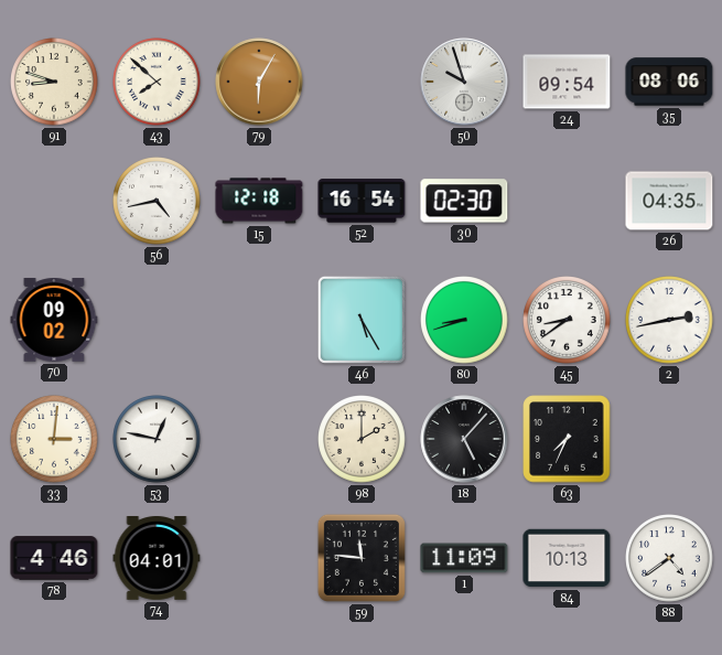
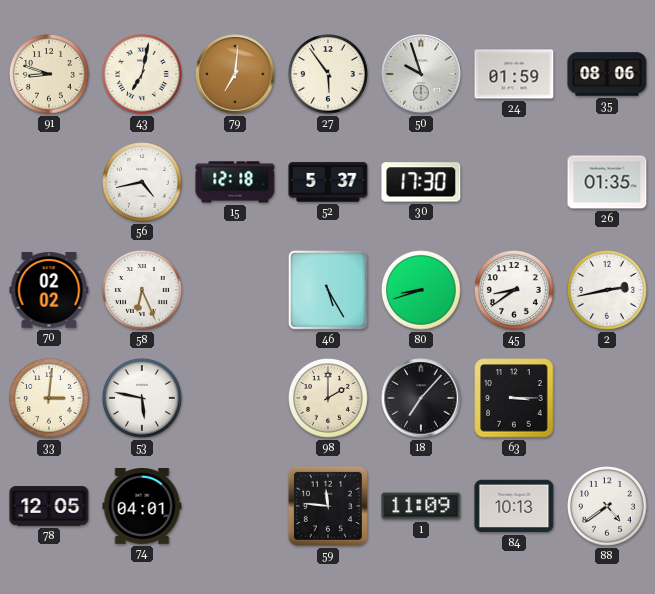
43: 7:52 -> 7:02 (142, 74)
79: 6:05 -> 7:01 (235, 74)
27: none -> 5:54 (328, 74)
24: 09:54 -> 01:59 (514, 74)
52: 16:54 -> 5:37 (328, 182)
30: 02:30 -> 17:30 (421, 182)
26: 04:35 -> 01:35 (607, 182)
70: 09:02 -> 02:02 (49, 290)
58: none -> 6:26 (142, 290)
53: 12:47 -> 5:47 (142, 398)
18: 5:07 -> 7:07 (421, 398)
63: 7:34 -> 3:15 (514, 398)
78: 4:46 -> 12:05 (49, 506)
